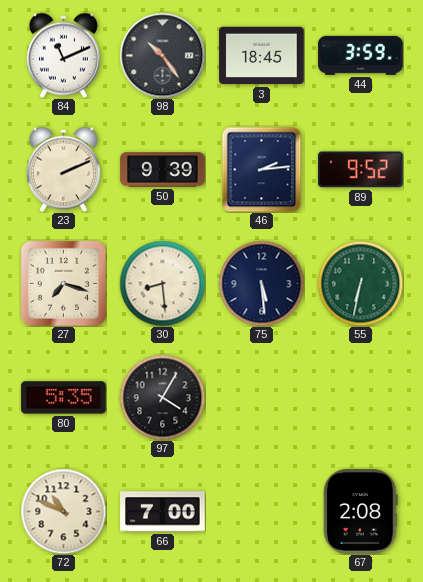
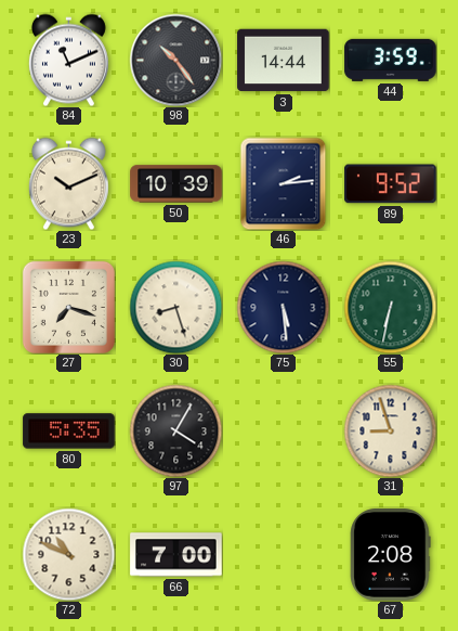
3: 18:45 -> 14:44 (284, 61)
23: 2:11 -> 10:11 (68, 183)
50: 9:39 -> 10:39 (176, 184)
30: 8:29 -> 8:27 (175, 307)
31: none -> 8:57 (390, 430)
